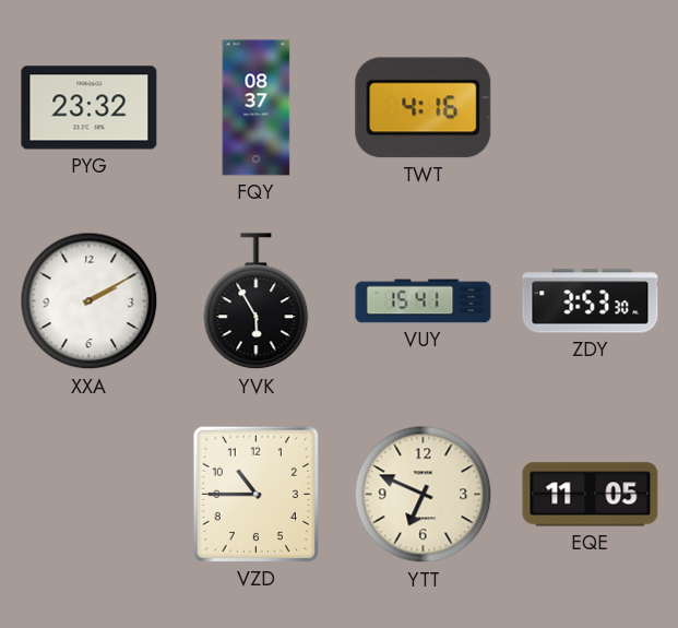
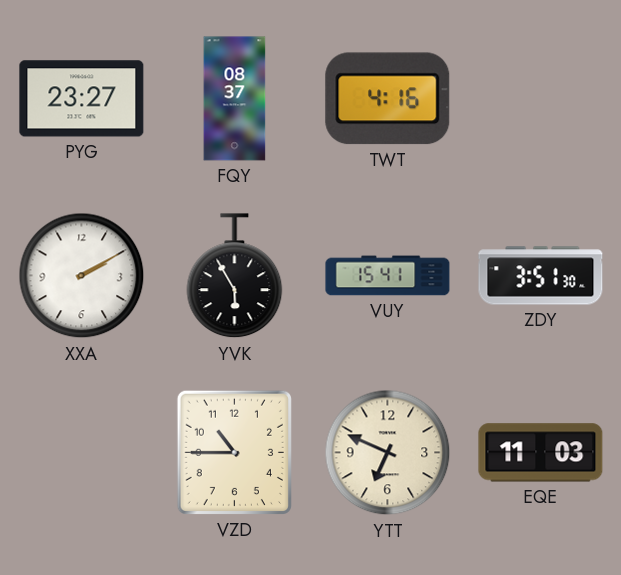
PYG: 23:32 -> 23:27 (82, 99)
ZDY: 3:53 -> 3:51 (541, 276)
EQE: 11:05 -> 11:03 (541, 453)
